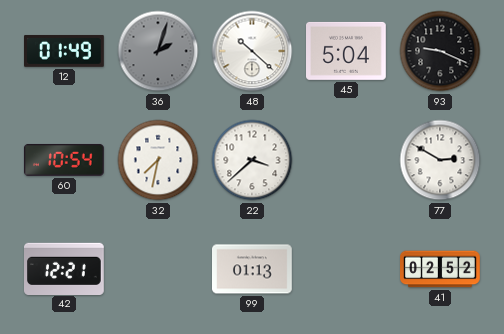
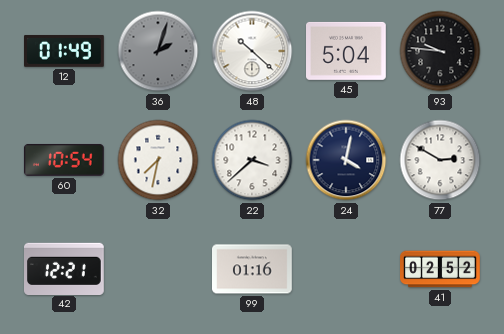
93: 9:19 -> 9:46 (440, 51)
24: none -> 4:02 (346, 160)
99: 01:13 -> 01:16 (253, 269)
